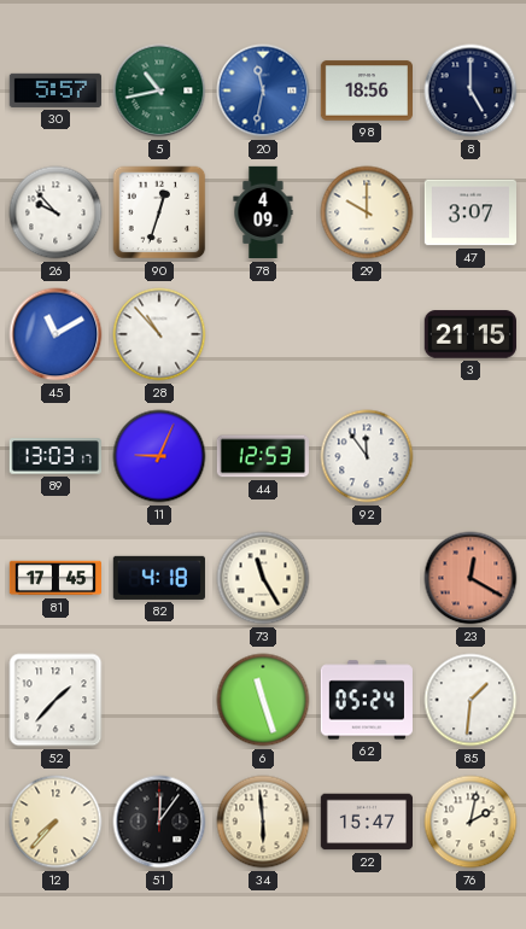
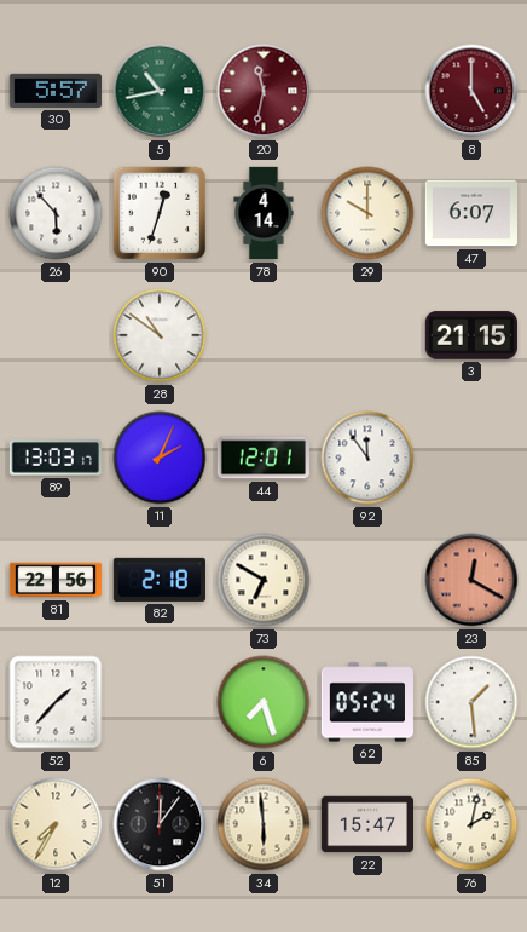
20 dial: blue -> burgundy (263, 91)
98: 18:56 -> none (366, 90)
8 dial: navy -> burgundy (471, 91)
26: 9:53 -> 5:53 (56, 213)
78: 4:09 -> 4:14 (263, 213)
47: 3:07 -> 6:07 (470, 213)
45: 11:10 -> none (55, 334)
28: 10:53 -> 10:51 (160, 335)
11: 9:04 -> 2:04 (160, 458)
44: 12:53 -> 12:01 (263, 458)
81: 17:45 -> 22:56 (56, 580)
82: 4:18 -> 2:18 (160, 580)
73: 11:25 -> 6:50 (263, 580)
6: 11:27 -> 7:27 (263, 702)
85: 1:31 -> 1:29 (471, 702)
12: 7:37 -> 7:35 (56, 824)
